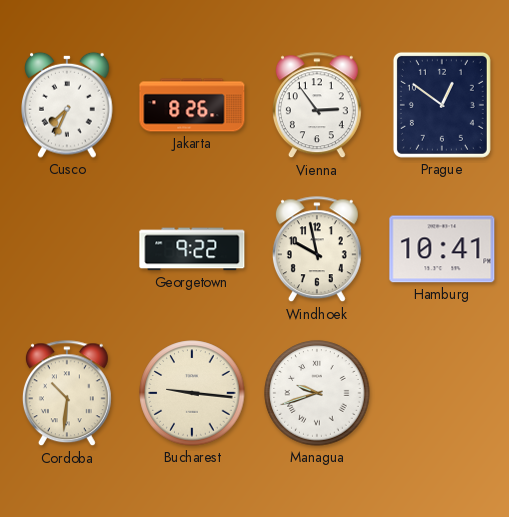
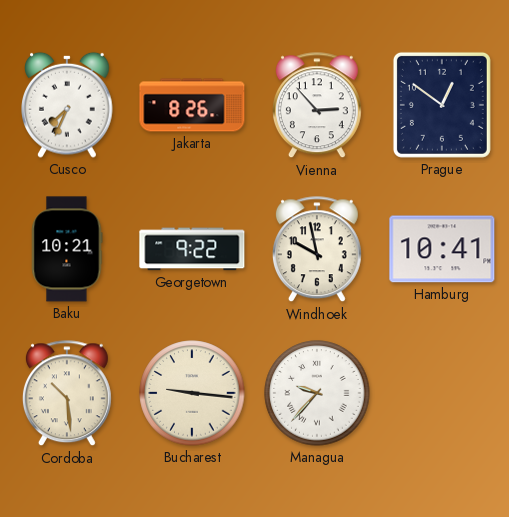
Vienna: 2:54 -> 2:53 (317, 106)
Baku: none -> 10:21 (67, 249)
Cordoba: 10:31 -> 10:29 (67, 394)
Managua: 9:42 -> 9:37 (317, 393)
